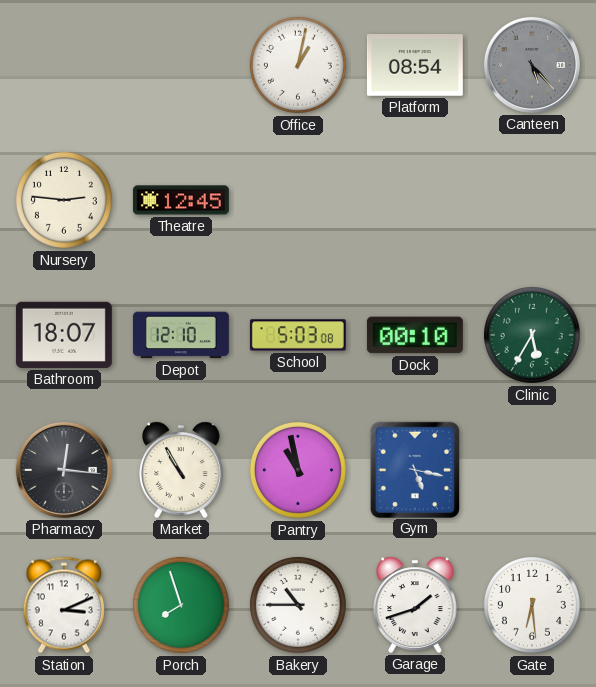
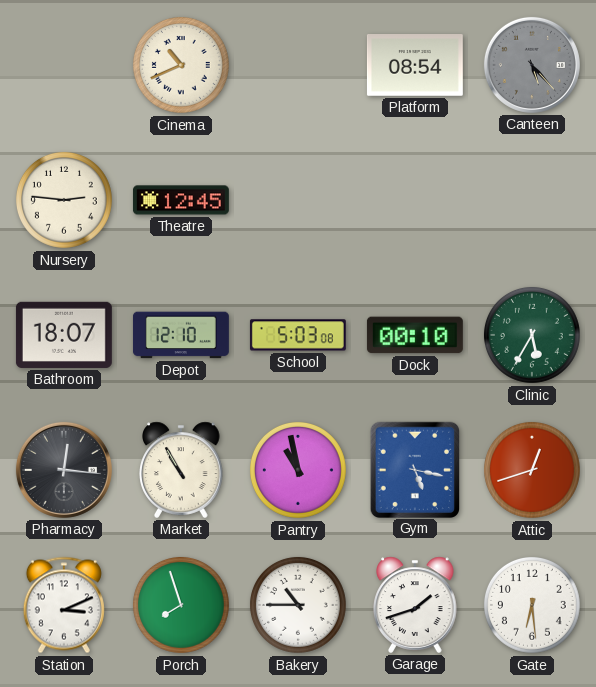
Cinema: none -> 10:41 (181, 65)
Office: 1:02 -> none (298, 65)
Attic: none -> 12:42 (532, 470)
